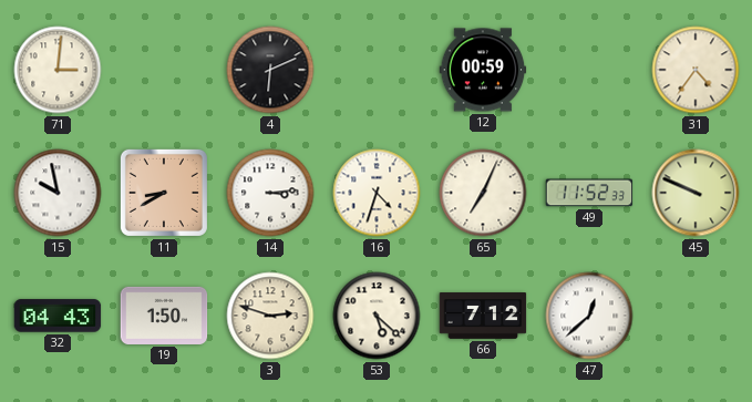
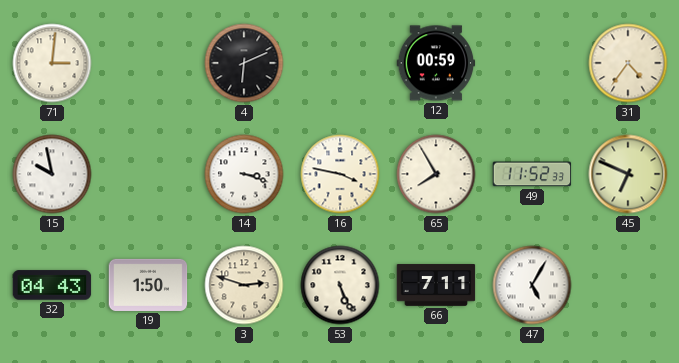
11: 8:40 -> none (164, 193)
14: 3:14 -> 3:18 (244, 174)
16: 4:33 -> 3:47 (340, 174)
65: 7:04 -> 7:55 (436, 174)
45: 9:49 -> 6:49 (628, 174)
53: 5:22 -> 5:26 (340, 285)
66: 7:12 -> 7:11 (436, 285)
47: 12:38 -> 5:05 (532, 285)
